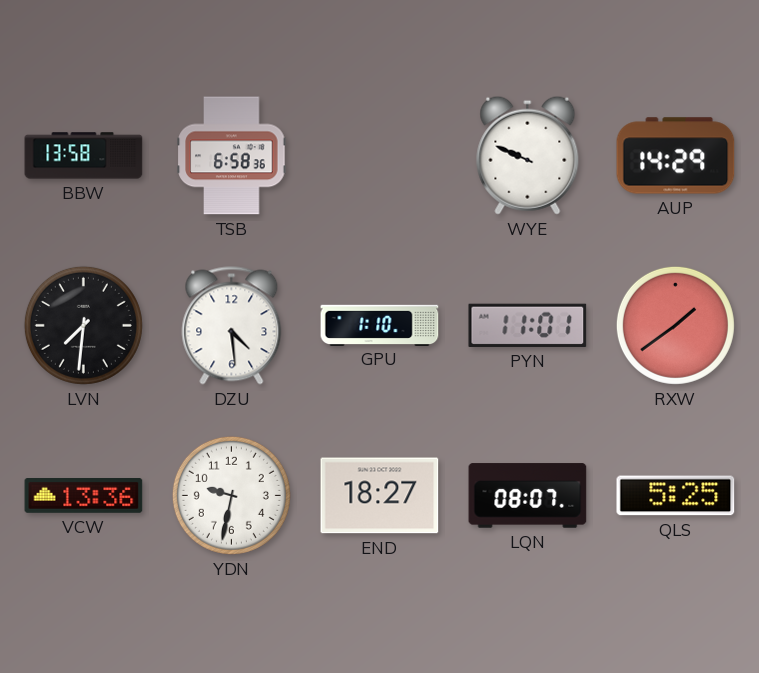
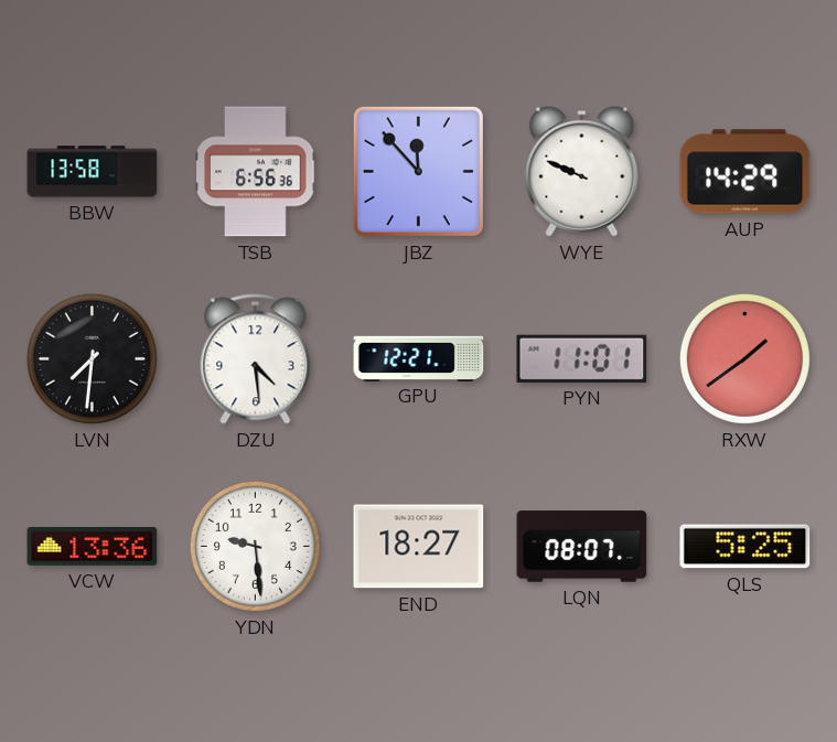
TSB: 6:58 -> 6:56 (256, 172)
JBZ: none -> 11:53 (418, 171)
GPU: 1:10 -> 12:21 (419, 358)
YDN: 9:32 -> 9:29 (255, 546)
